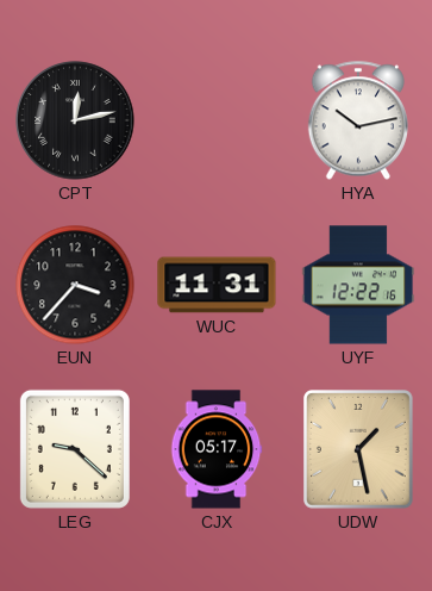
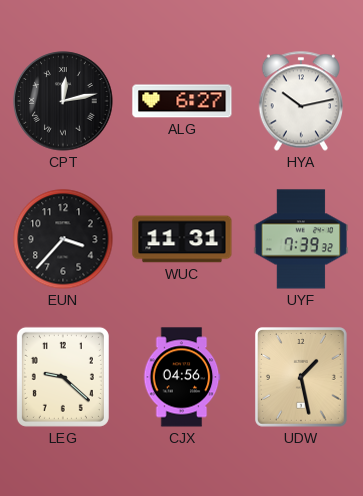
ALG: none -> 6:27 (182, 101)
UYF: 12:22 -> 7:39 (301, 239)
CJX: 05:17 -> 04:56 (182, 377)
